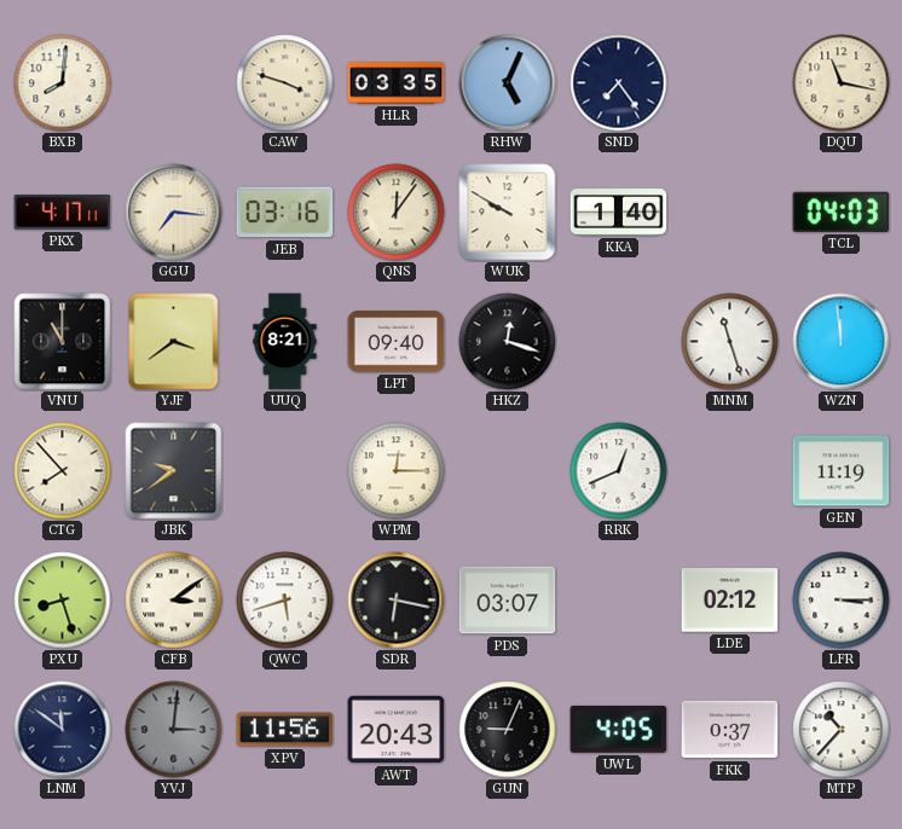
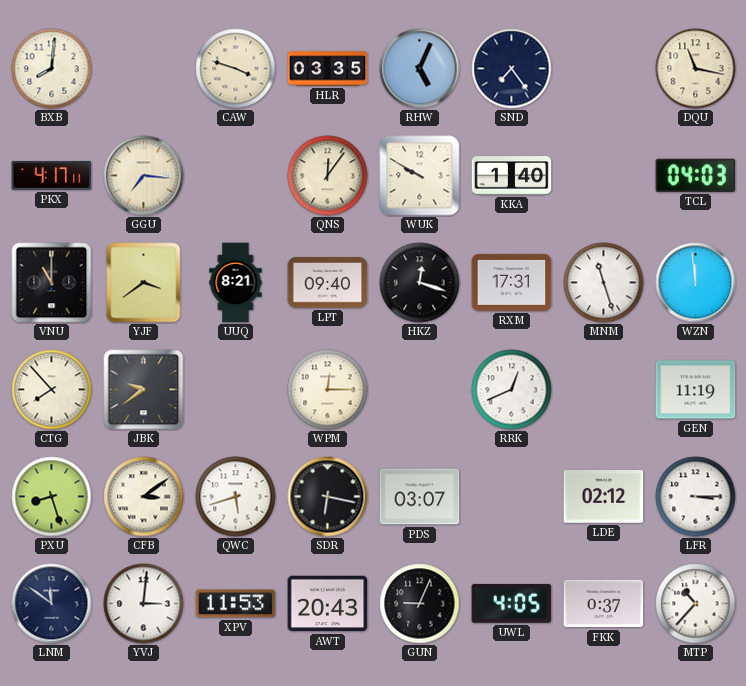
JEB: 03:16 -> none (285, 213)
RXM: none -> 17:31 (512, 282)
YVJ dial: grey -> white (144, 604)
XPV: 11:56 -> 11:53 (236, 604)
